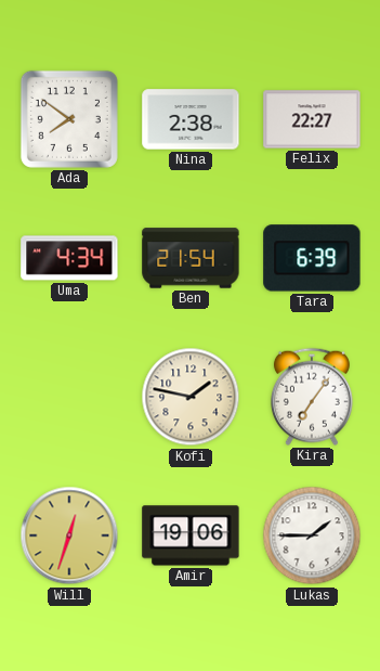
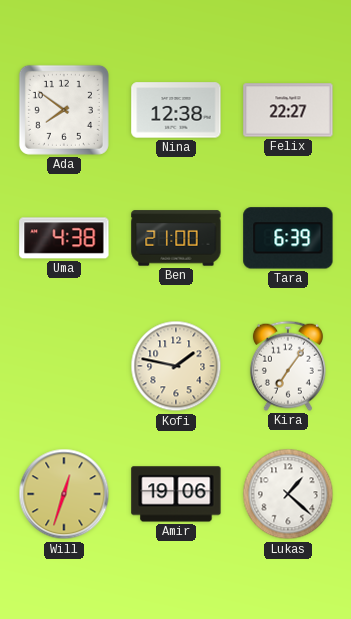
Nina: 2:38 -> 12:38 (176, 110)
Uma: 4:34 -> 4:38 (64, 238)
Ben: 21:54 -> 21:00 (176, 238)
Lukas: 1:45 -> 1:22 (288, 494)
